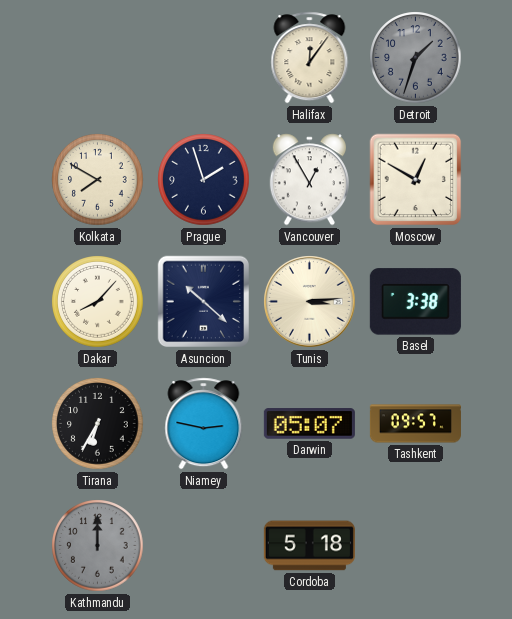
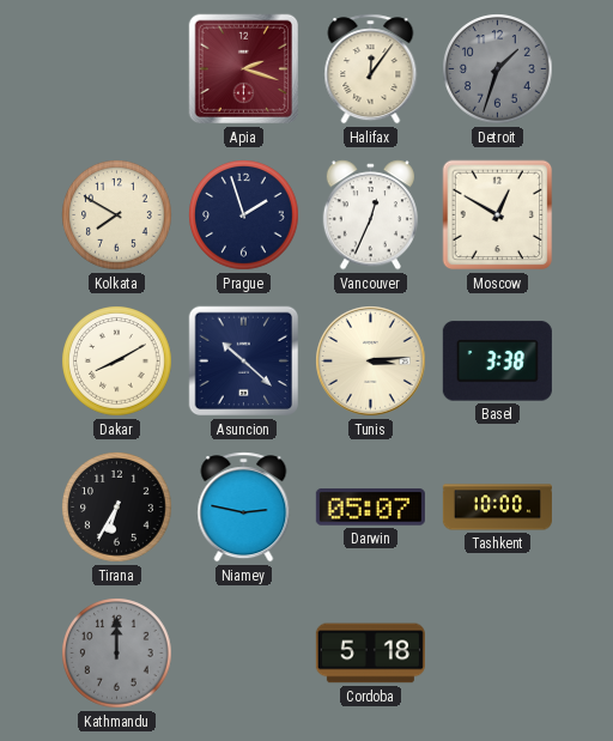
Apia: none -> 2:18 (244, 69)
Vancouver: 12:55 -> 12:34 (370, 215)
Dakar: 8:07 -> 8:10 (117, 362)
Tashkent: 09:57 -> 10:00 (497, 508)
